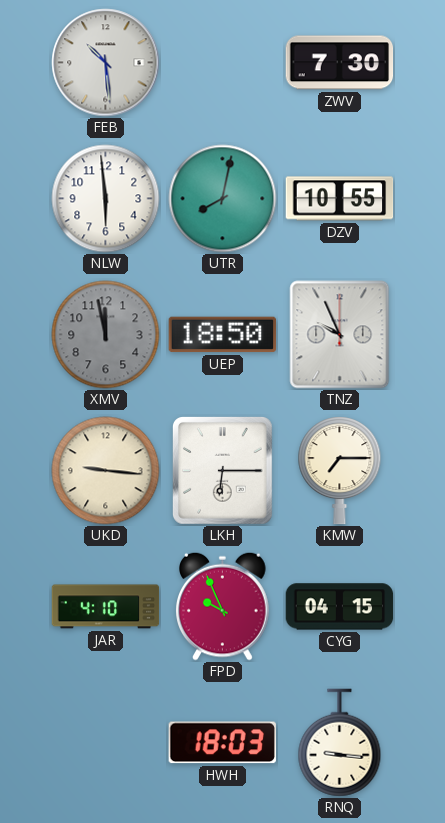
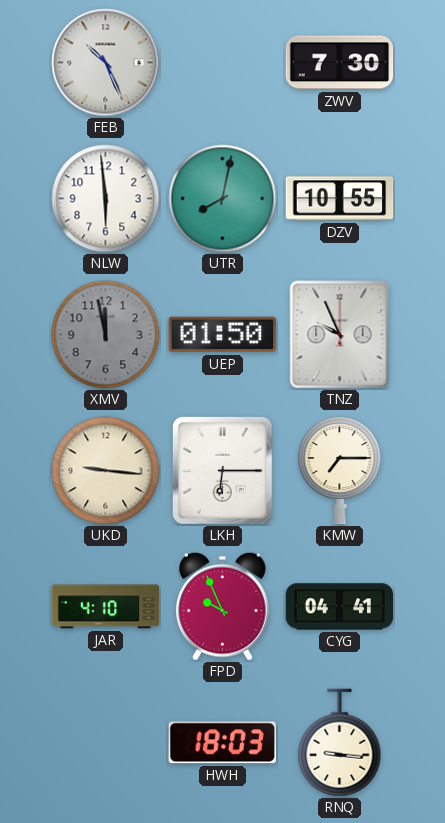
FEB: 10:29 -> 10:26 (106, 63)
UEP: 18:50 -> 01:50 (223, 335)
CYG: 04:15 -> 04:41 (340, 607)
